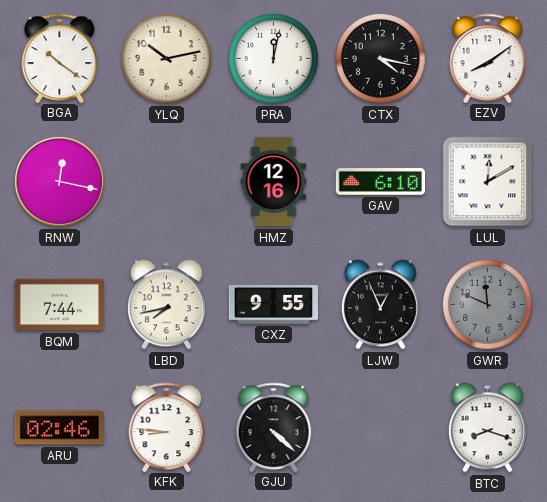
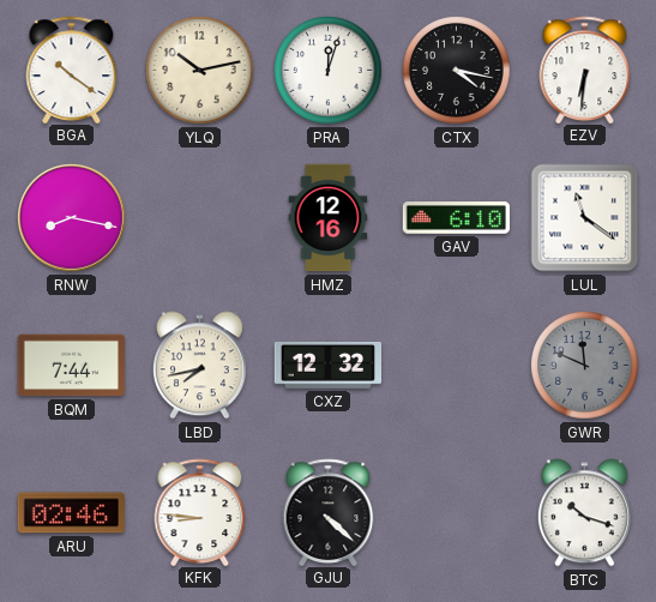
PRA: 12:02 -> 12:03 (329, 71)
EZV: 8:09 -> 6:31 (585, 70)
RNW: 12:17 -> 8:17 (72, 218)
LUL: 12:10 -> 11:21 (585, 218)
CXZ: 9:55 -> 12:32 (327, 366)
LJW: 12:56 -> none (380, 305)
BTC: 8:18 -> 10:18 (584, 513)
